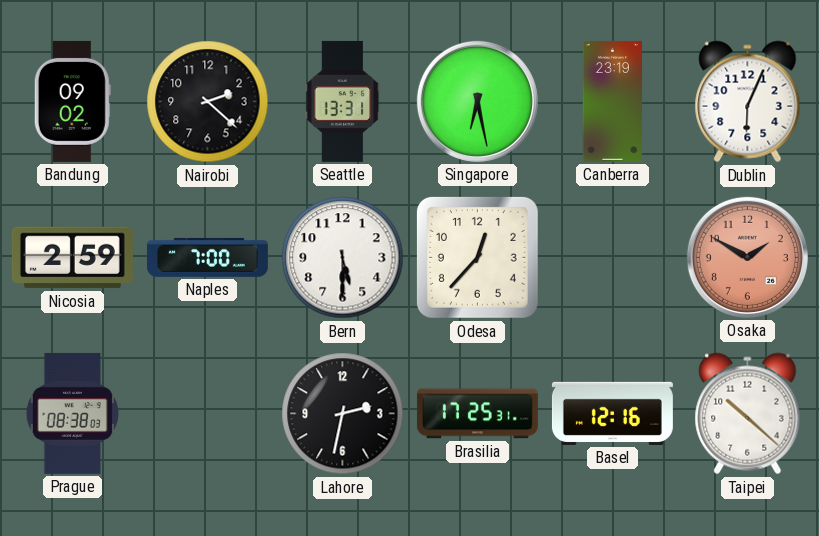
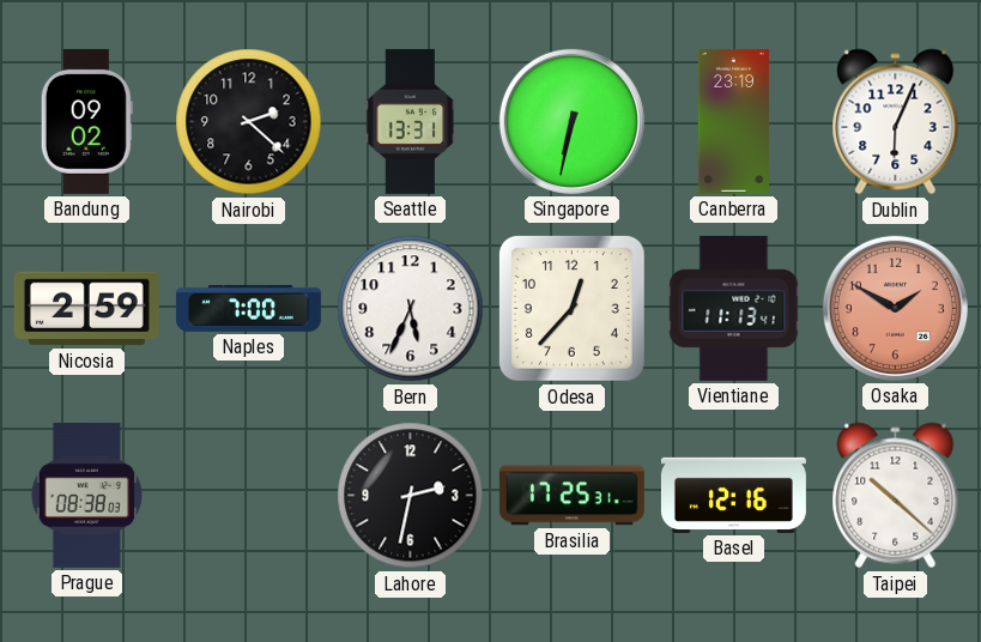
Singapore: 6:28 -> 6:32 (571, 121)
Bern: 5:30 -> 5:34 (411, 309)
Vientiane: none -> 11:13 (734, 308)
